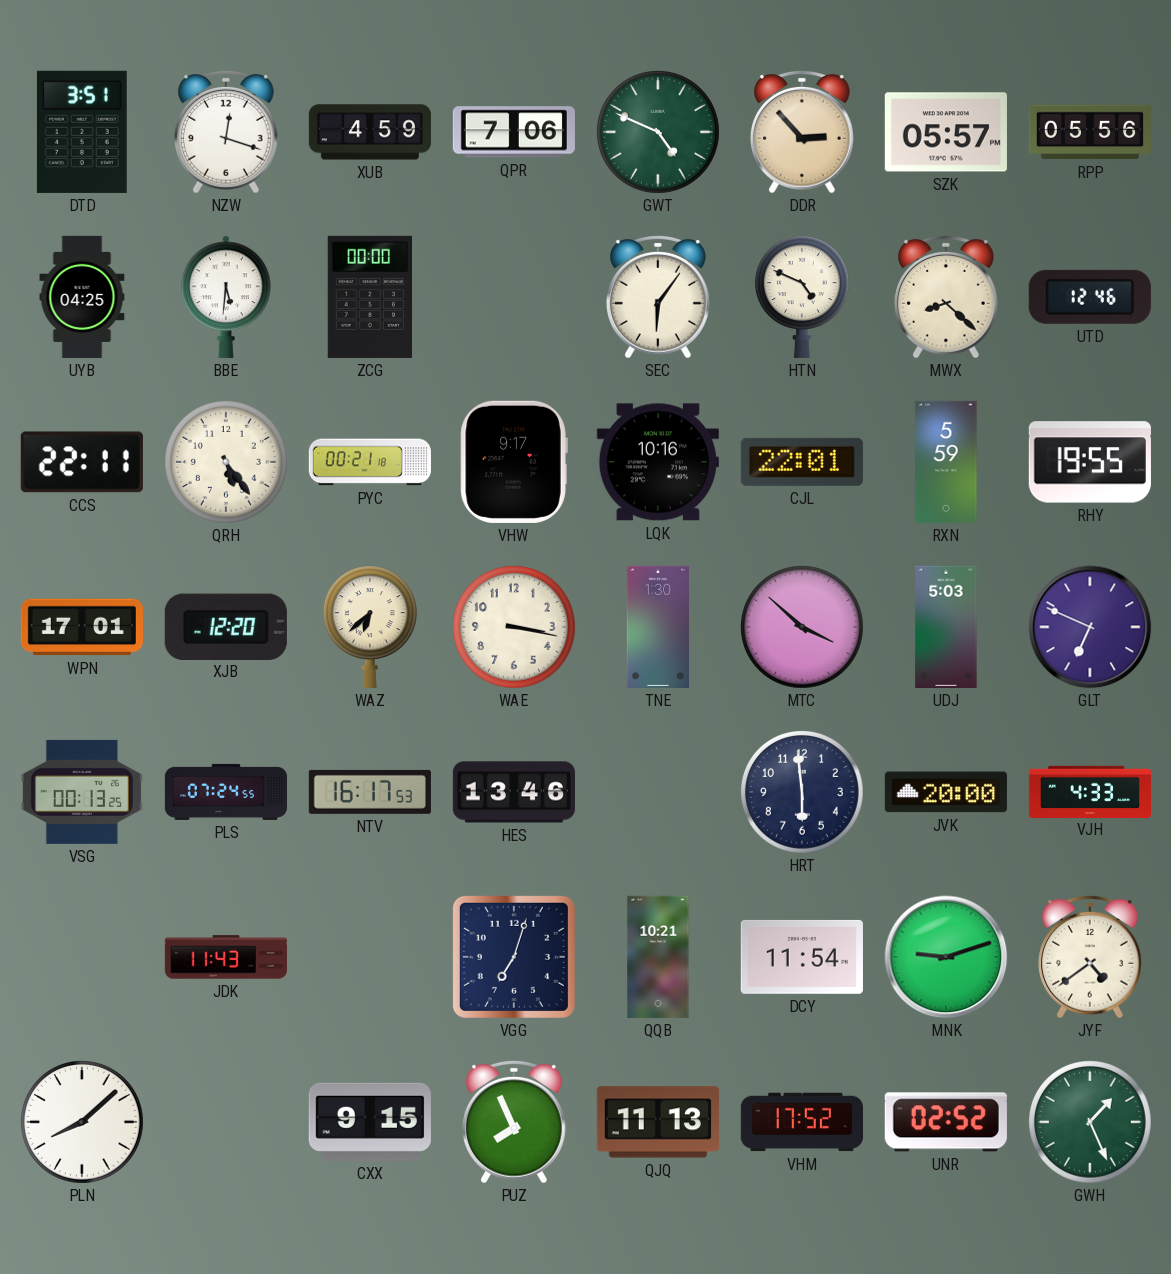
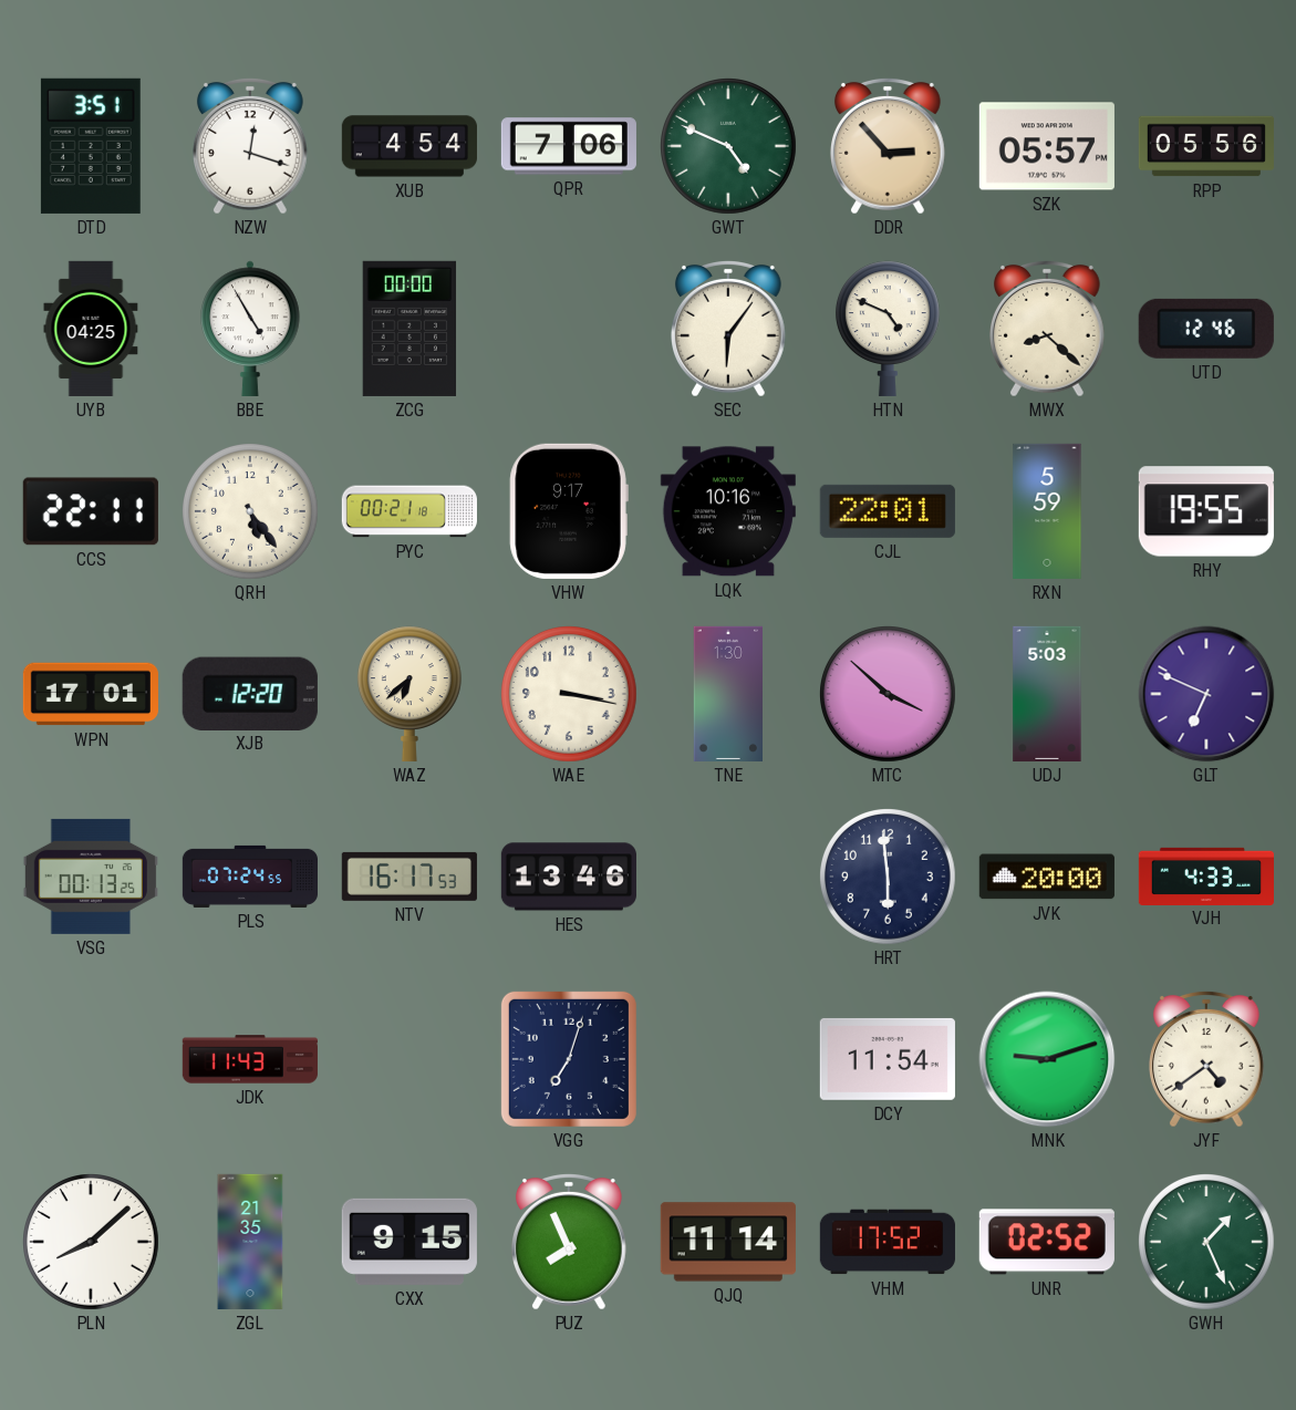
XUB: 4:59 -> 4:54 (409, 146)
BBE: 5:31 -> 4:55 (250, 329)
QQB: 10:21 -> none (658, 957)
ZGL: none -> 21:35 (250, 1242)
QJQ: 11:13 -> 11:14 (728, 1242)
